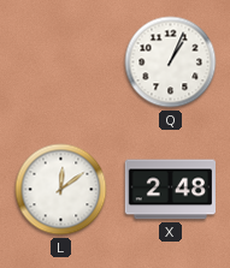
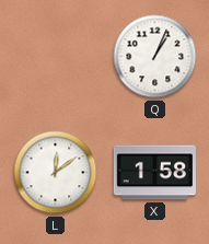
X: 2:48 -> 1:58 (154, 173)
